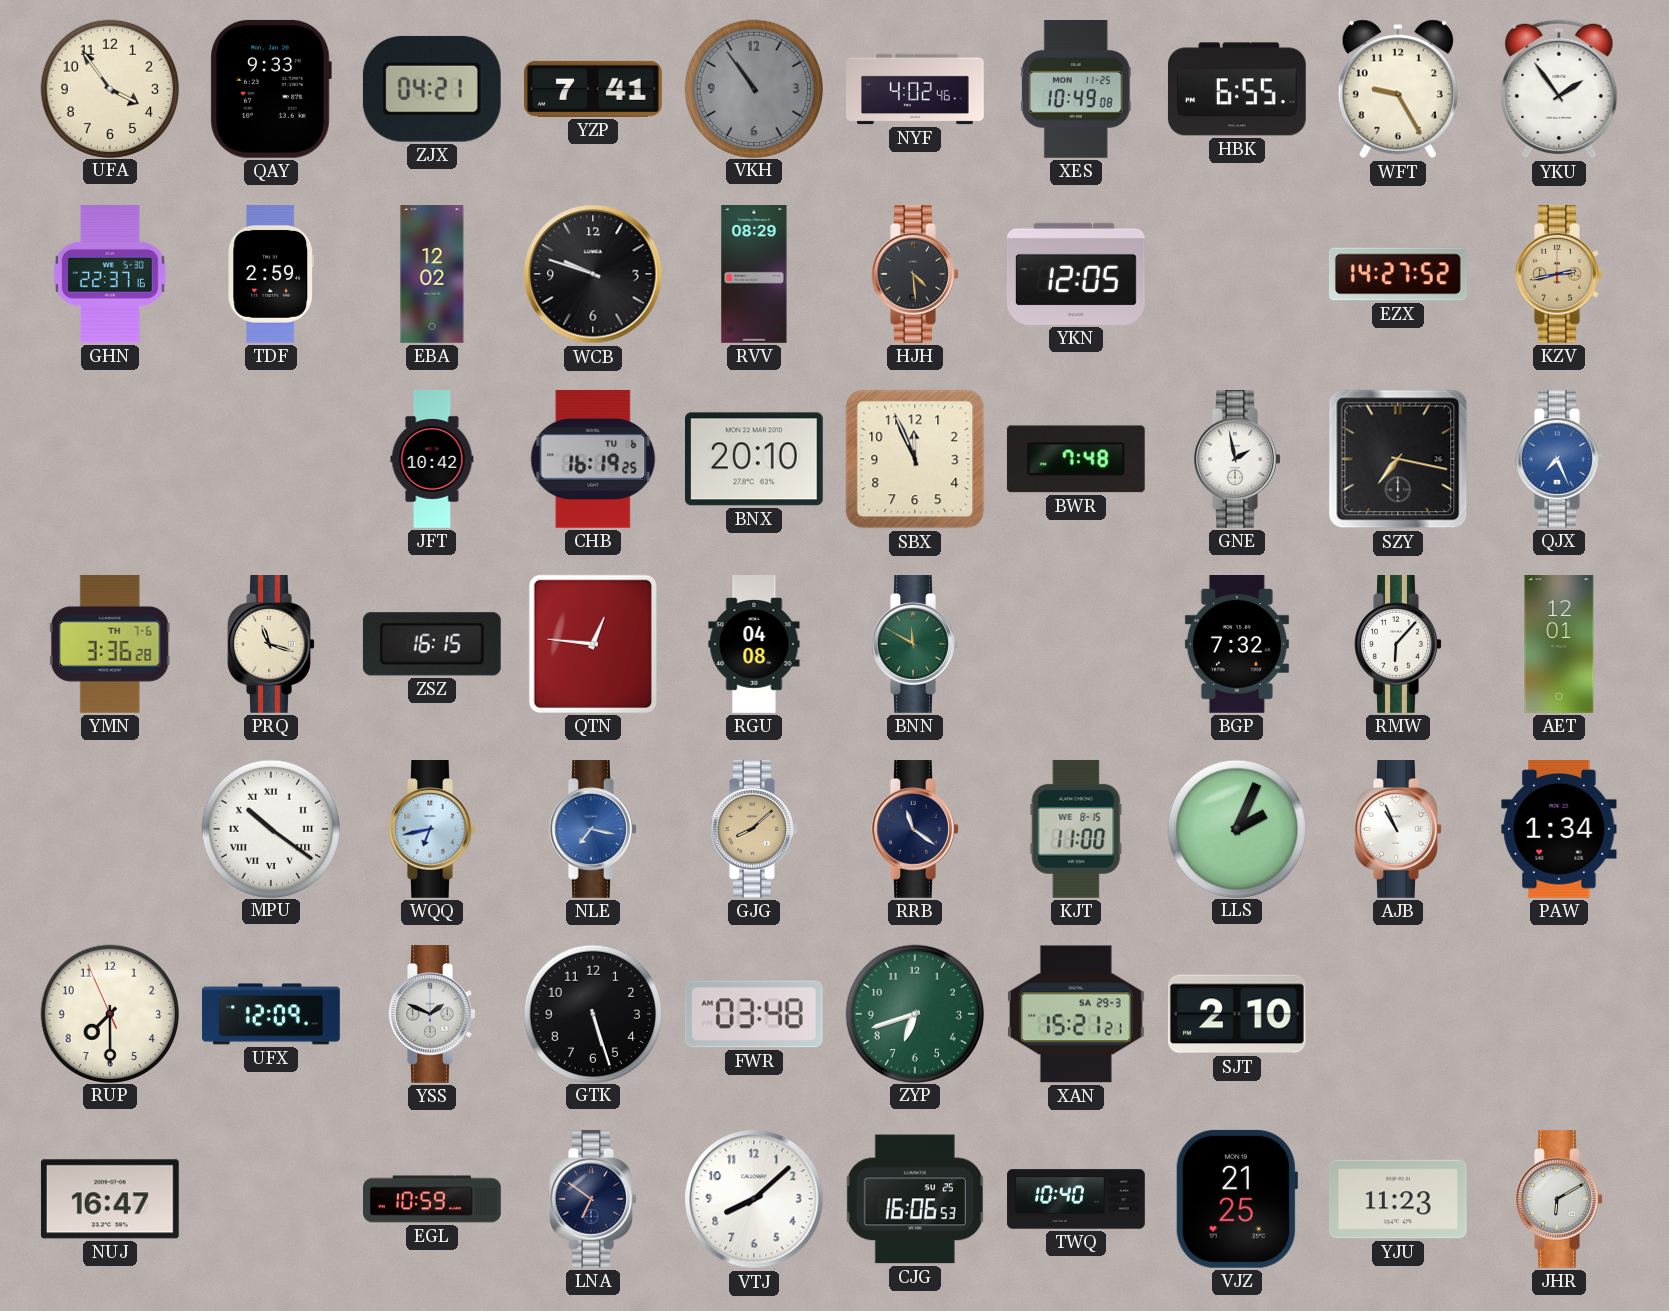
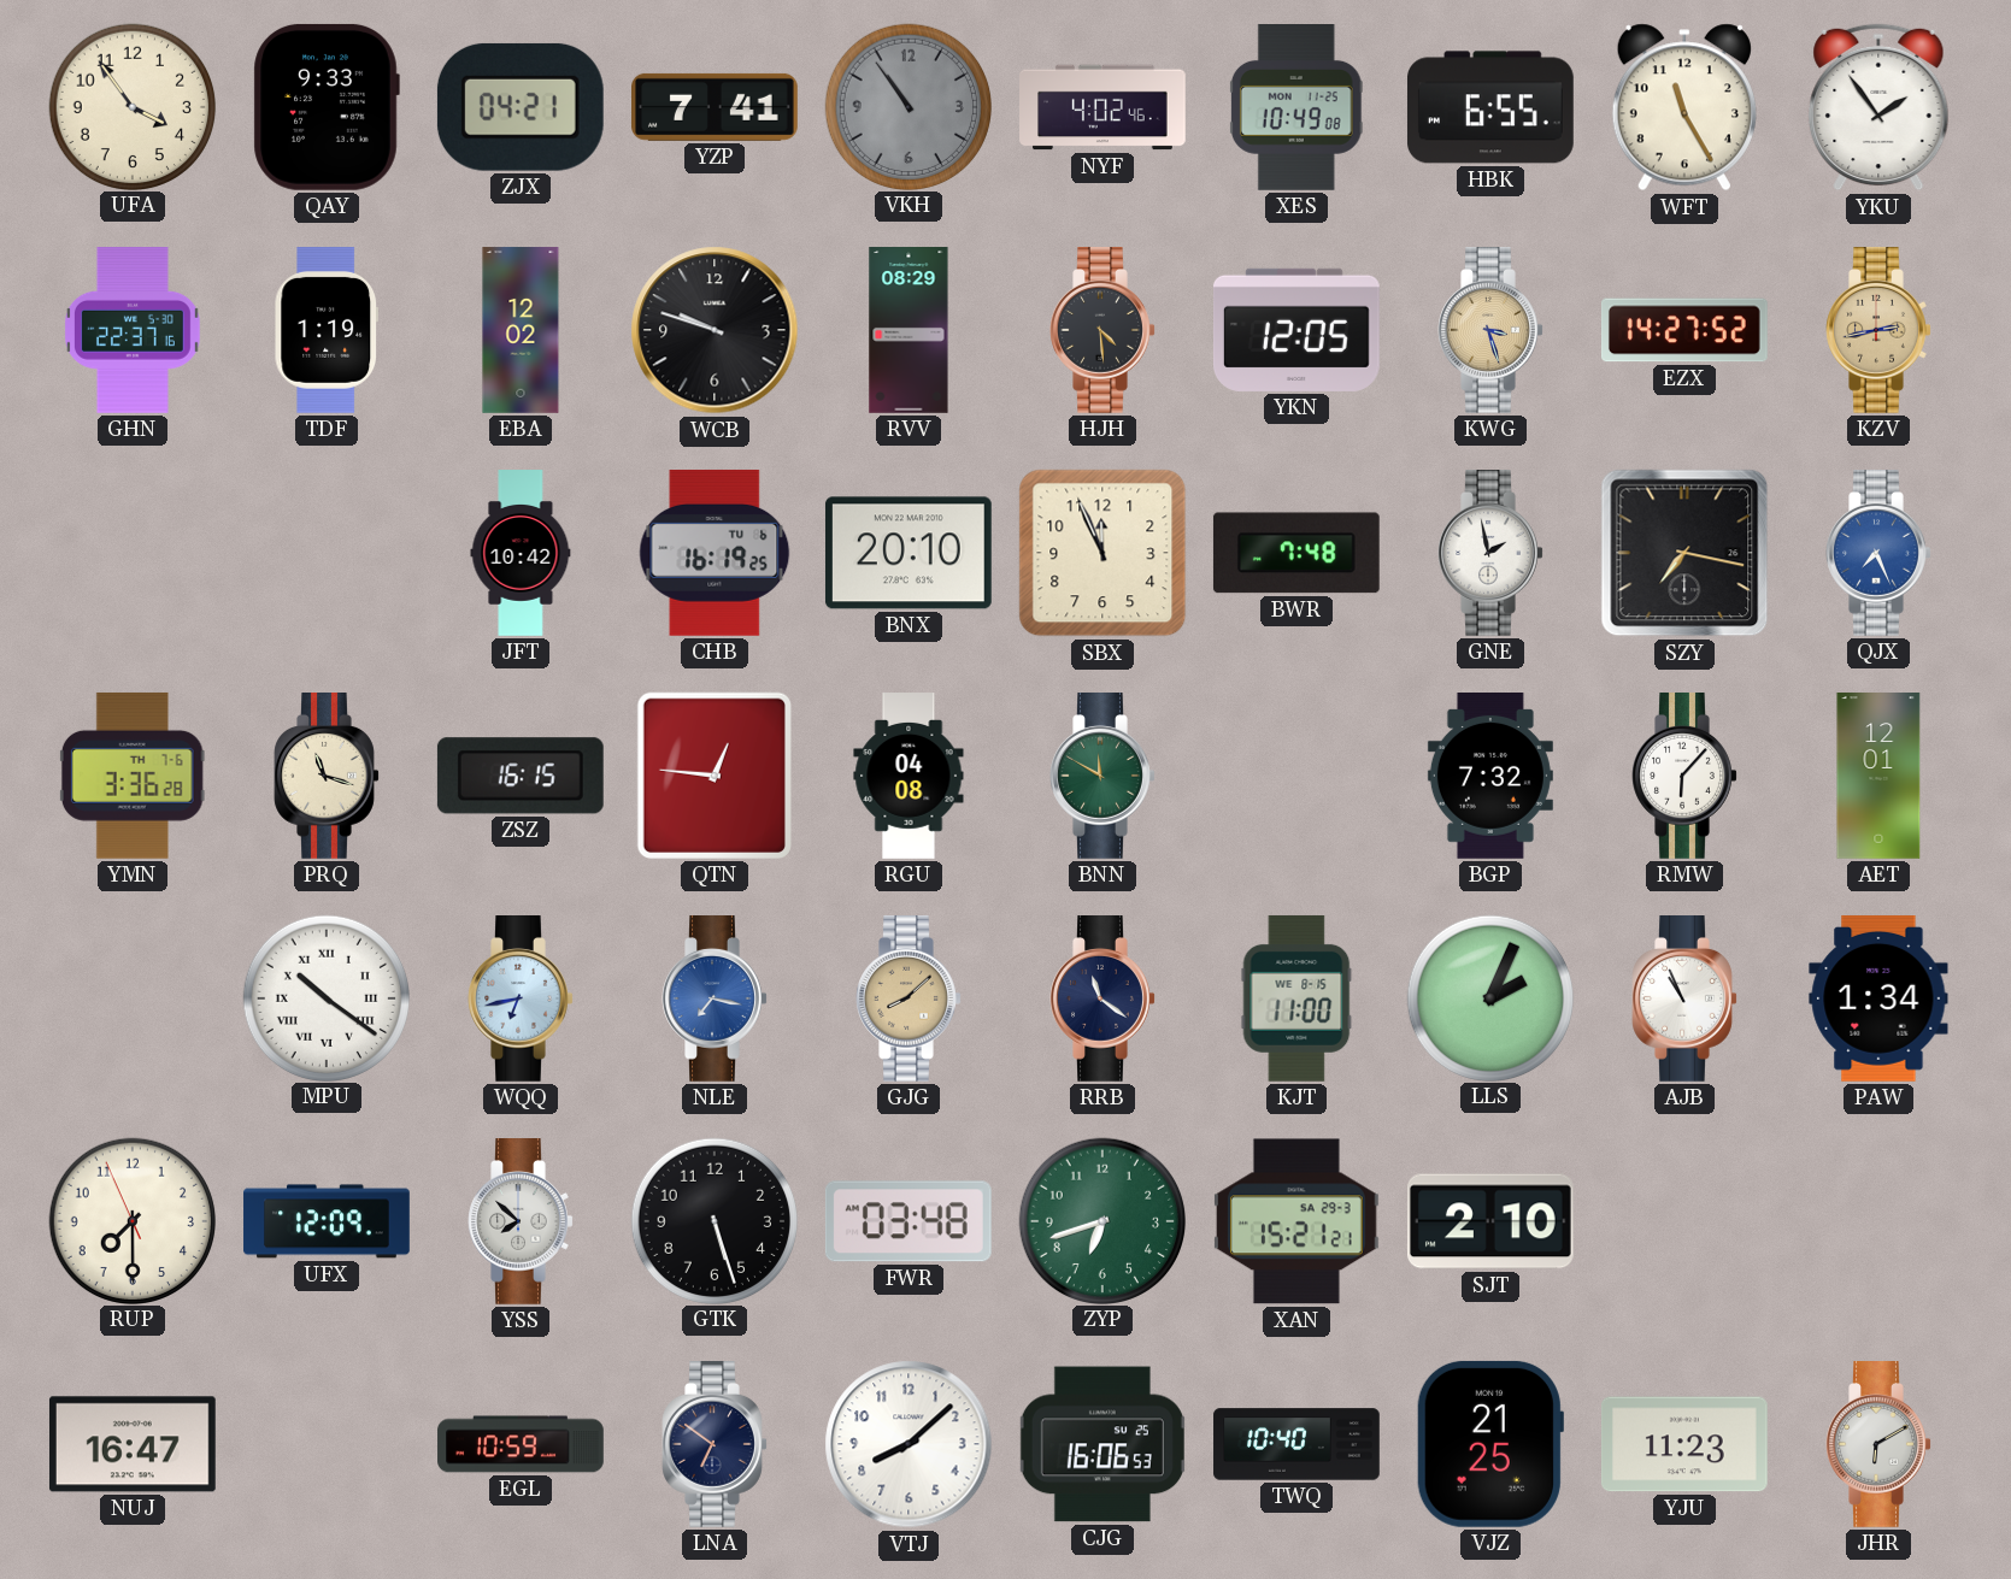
WFT: 9:25 -> 11:25 (1684, 107)
TDF: 2:59 -> 1:19 (325, 331)
KWG: none -> 3:27 (1490, 331)
YSS: 1:49 -> 7:52 (521, 1222)
